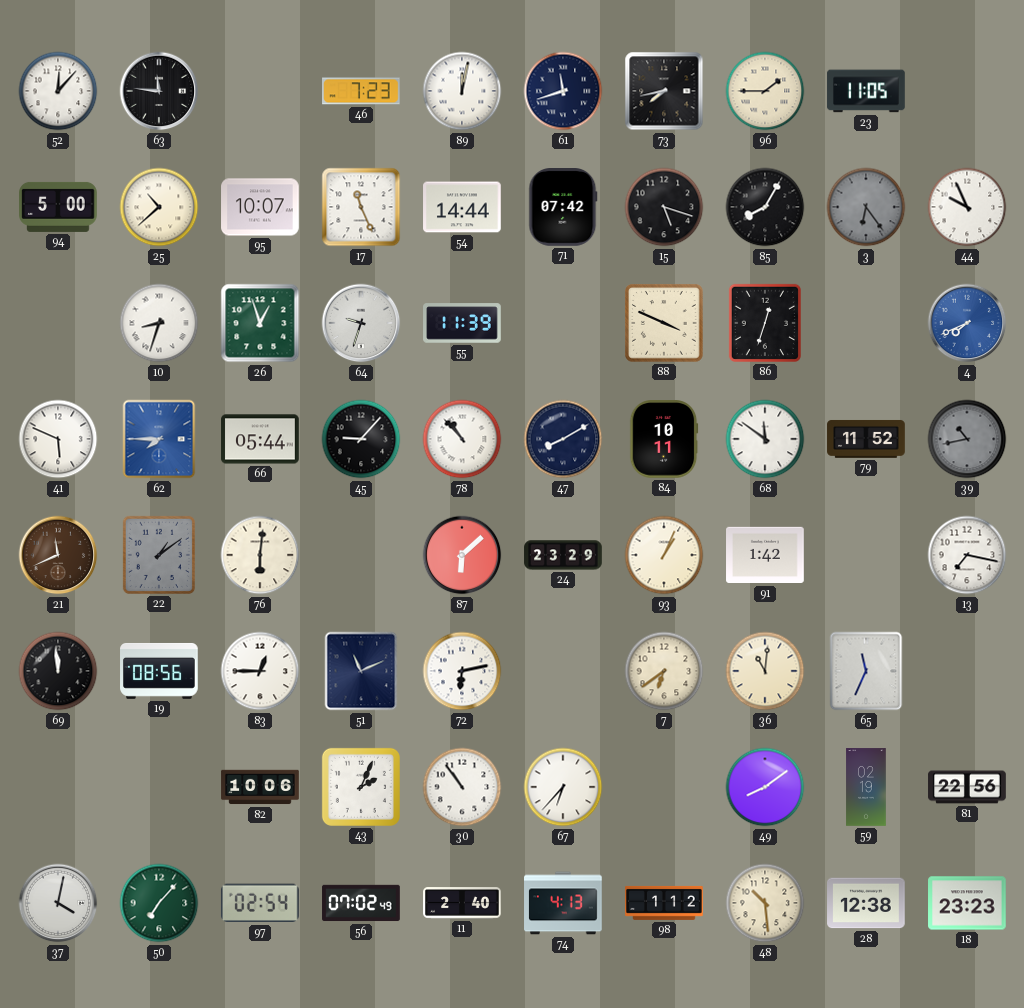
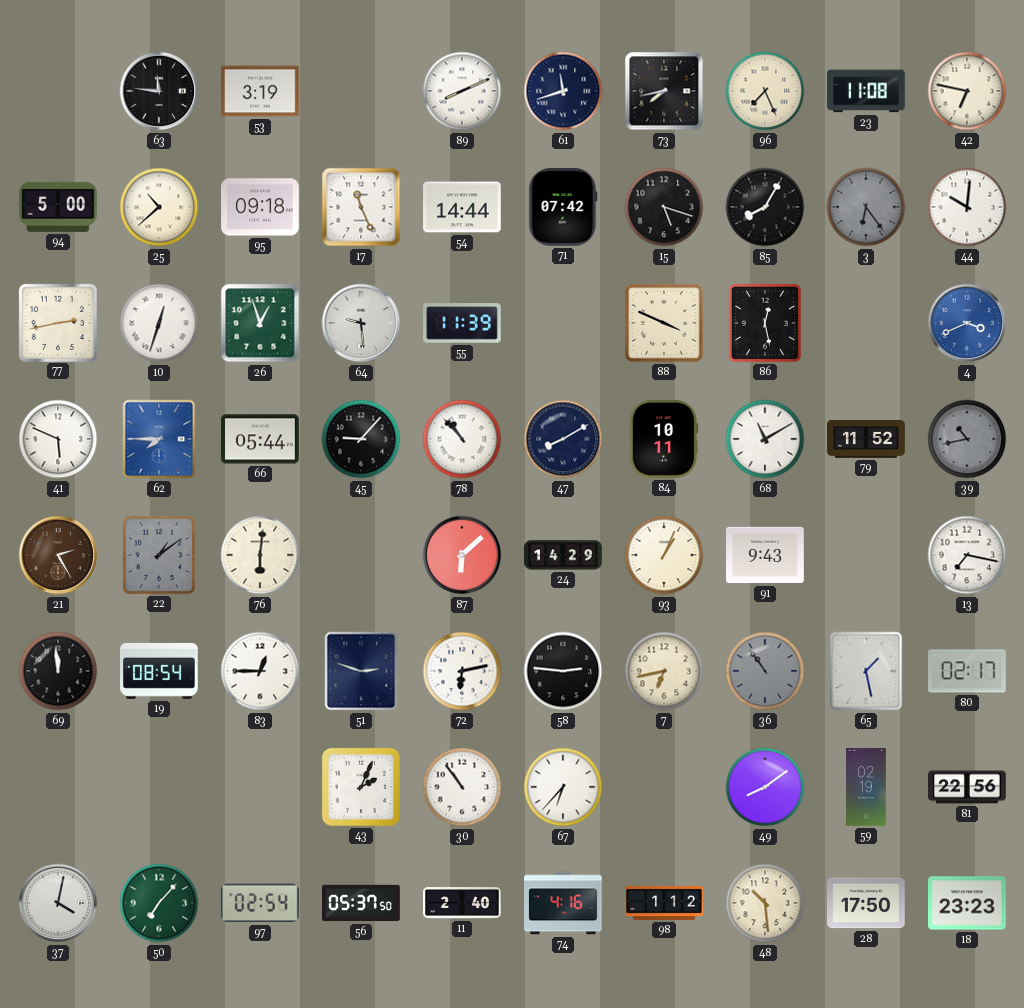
52: 12:07 -> none (58, 91)
53: none -> 3:19 (260, 91)
46: 7:23 -> none (362, 91)
89: 12:02 -> 8:11 (462, 91)
96: 1:45 -> 7:26 (765, 91)
23: 11:05 -> 11:08 (866, 91)
42: none -> 6:47 (967, 91)
95: 10:07 -> 09:18 (260, 207)
44: 9:56 -> 10:01 (967, 207)
77: none -> 2:43 (58, 322)
10: 8:33 -> 12:33 (159, 323)
64: 9:33 -> 9:29 (361, 323)
86: 12:33 -> 12:28 (765, 323)
4: 7:41 -> 3:41 (967, 323)
68: 11:51 -> 11:10 (765, 439)
21: 11:41 -> 2:25 (58, 555)
24: 23:29 -> 14:29 (563, 555)
91: 1:42 -> 9:43 (765, 555)
19: 08:56 -> 08:54 (159, 671)
51: 11:11 -> 2:48 (361, 671)
58: none -> 2:46 (563, 671)
7: 6:39 -> 6:43 (664, 671)
36: 11:01 -> 10:54 (765, 671)
36 dial: cream -> grey (765, 671)
65: 11:34 -> 1:28 (866, 671)
80: none -> 02:17 (968, 671)
82: 10:06 -> none (260, 787)
56: 07:02 -> 05:37 (361, 903)
74: 4:13 -> 4:16 (563, 903)
28: 12:38 -> 17:50 (866, 903)
